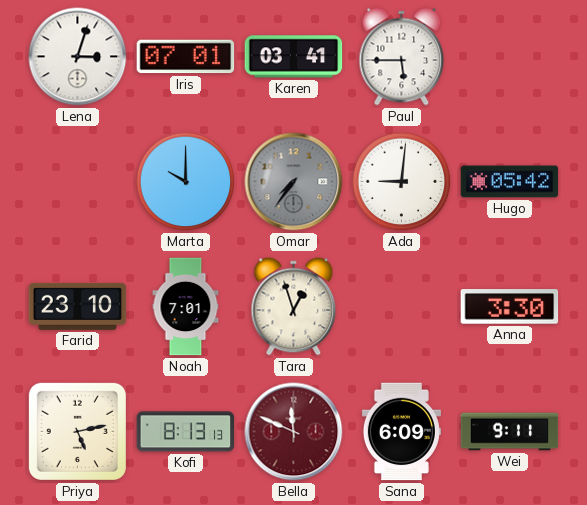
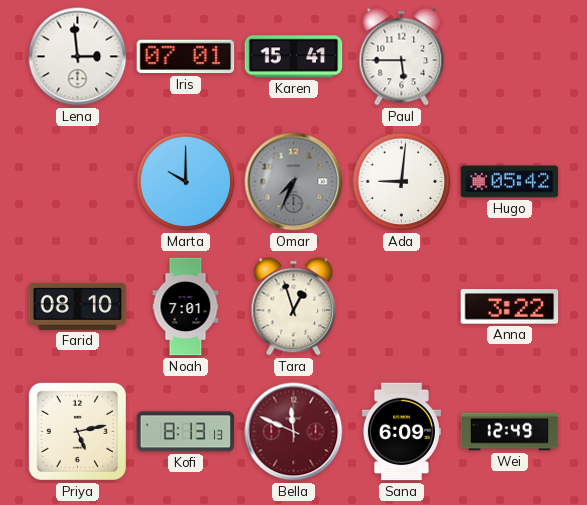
Lena: 3:03 -> 2:59 (78, 57)
Karen: 03:41 -> 15:41 (294, 57)
Omar: 7:36 -> 7:34 (294, 182)
Farid: 23:10 -> 08:10 (78, 306)
Anna: 3:30 -> 3:22 (510, 307)
Wei: 9:11 -> 12:49 (510, 432)
